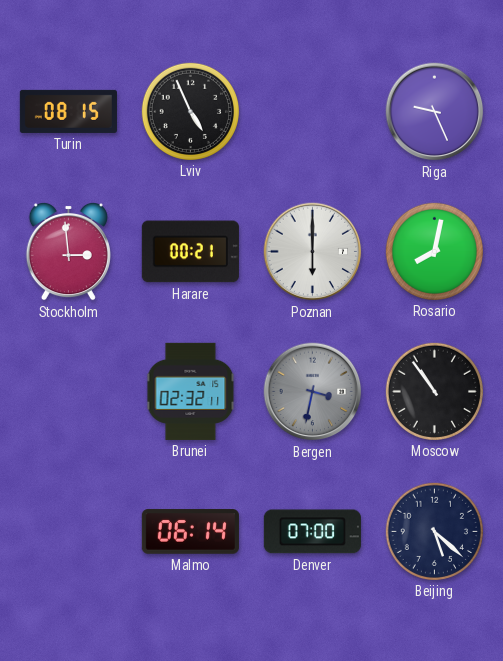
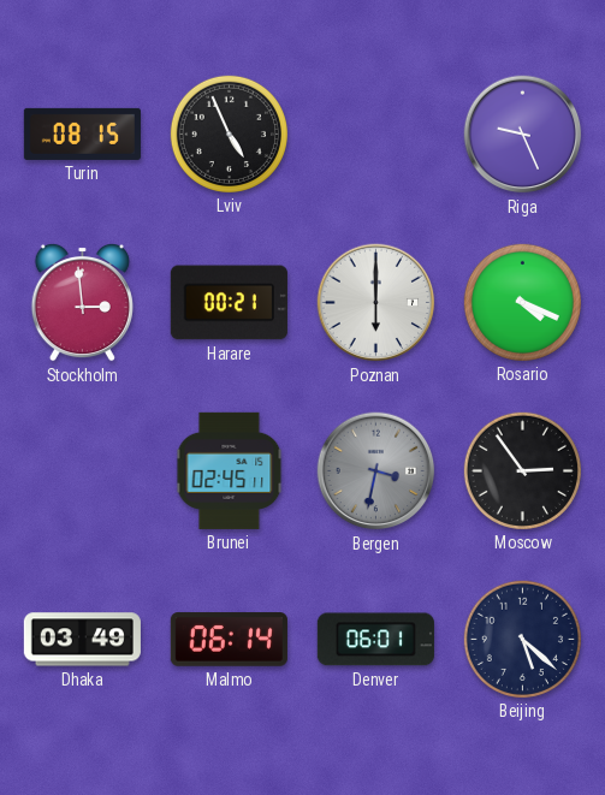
Rosario: 8:02 -> 4:19 (522, 302)
Brunei: 02:32 -> 02:45 (230, 470)
Moscow: 10:54 -> 2:54 (522, 470)
Dhaka: none -> 03:49 (82, 640)
Denver: 07:00 -> 06:01 (375, 640)
